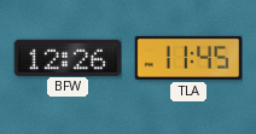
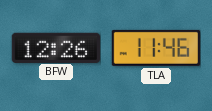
TLA: 11:45 -> 11:46 (155, 48)
